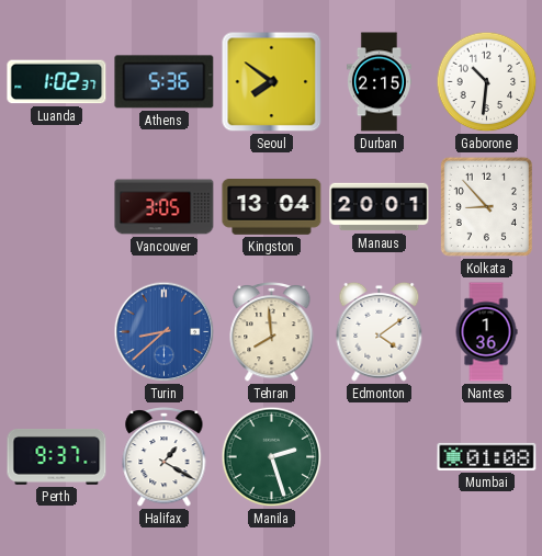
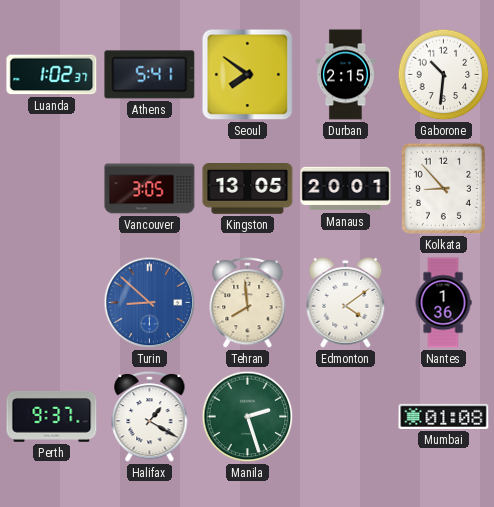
Athens: 5:36 -> 5:41 (150, 75)
Kingston: 13:04 -> 13:05 (248, 189)
Turin: 8:38 -> 8:52 (150, 303)
